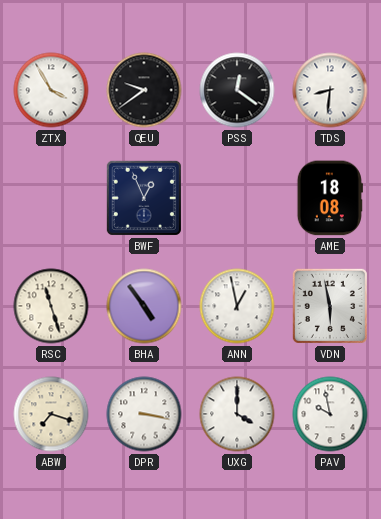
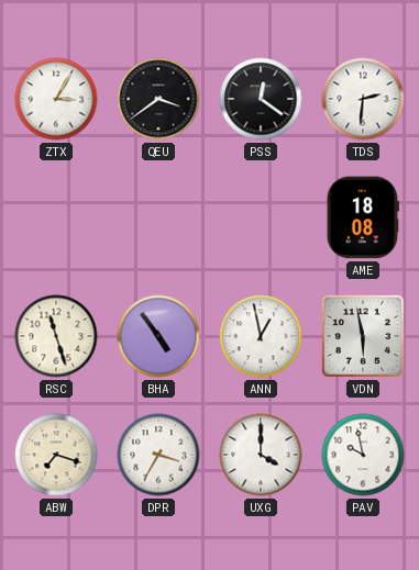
ZTX: 3:55 -> 3:05 (56, 99)
QEU: 9:39 -> 3:39 (158, 99)
TDS: 8:31 -> 2:31 (363, 99)
BWF: 12:56 -> none (144, 198)
DPR: 3:17 -> 3:35 (158, 455)
